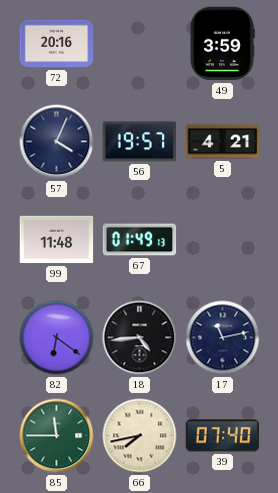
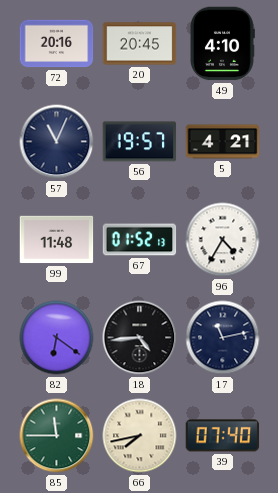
20: none -> 20:45 (140, 44)
49: 3:59 -> 4:10 (222, 44)
57: 4:04 -> 11:04 (57, 142)
67: 01:49 -> 01:52 (140, 240)
96: none -> 4:35 (223, 240)
